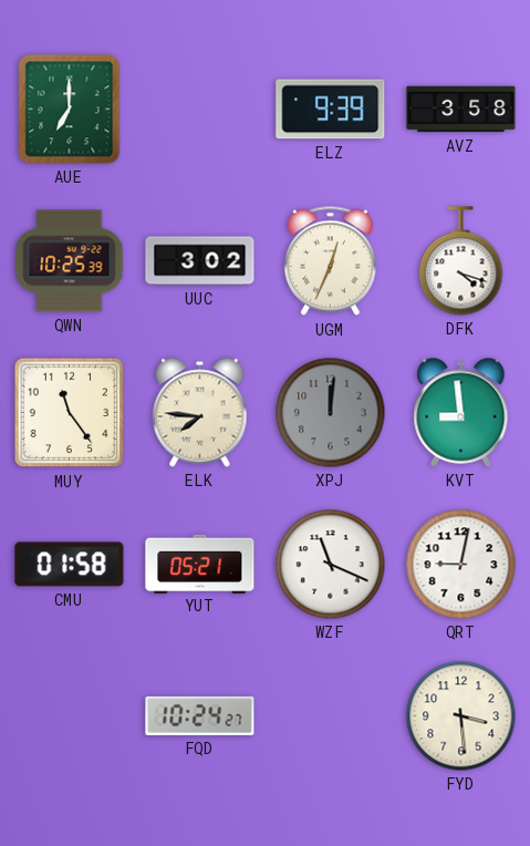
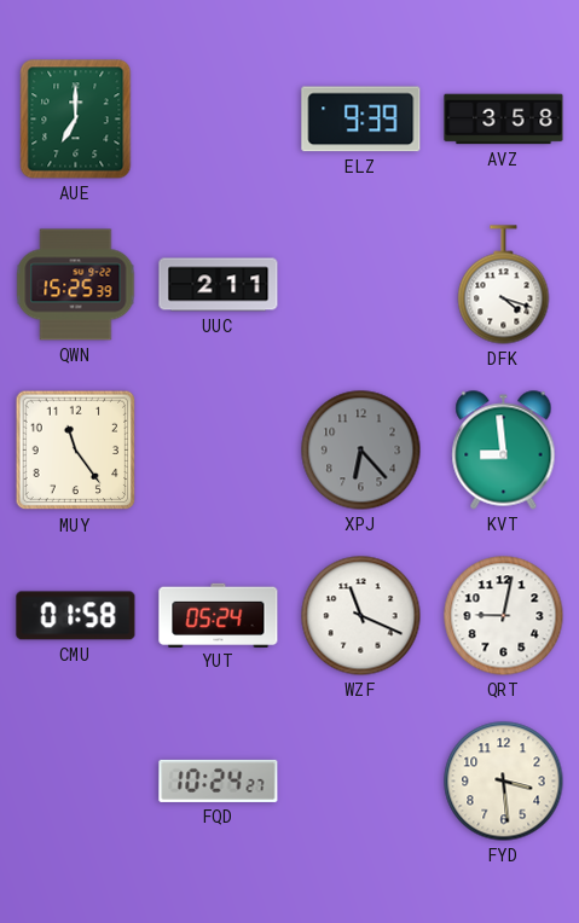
QWN: 10:25 -> 15:25 (76, 285)
UUC: 3:02 -> 2:11 (219, 285)
UGM: 12:34 -> none (330, 261)
ELK: 7:46 -> none (200, 413)
XPJ: 12:01 -> 6:23 (361, 451)
YUT: 05:21 -> 05:24 (219, 615)
